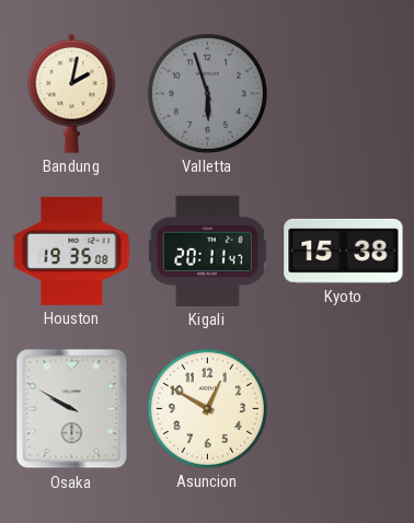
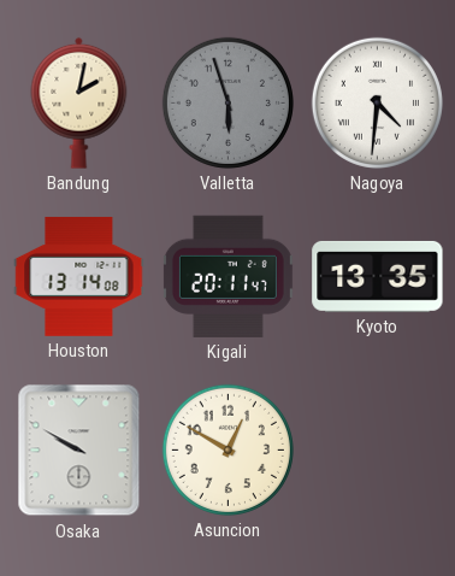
Nagoya: none -> 4:31 (377, 102)
Houston: 19:35 -> 13:14 (79, 276)
Kyoto: 15:38 -> 13:35 (378, 276)
